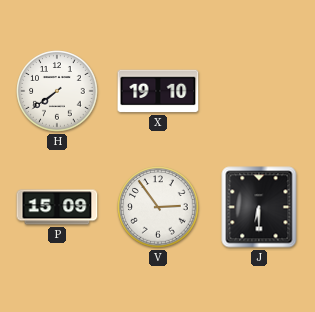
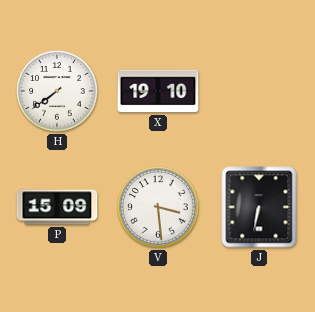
V: 2:54 -> 3:29 (158, 207)
J: 6:30 -> 6:32 (259, 207)
